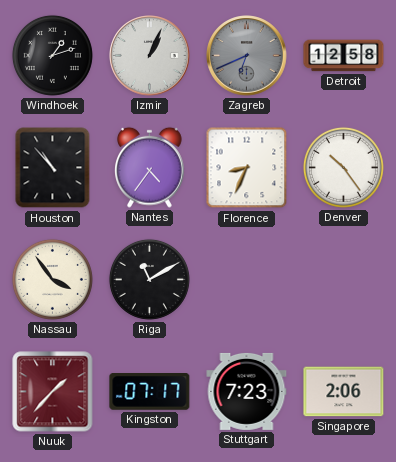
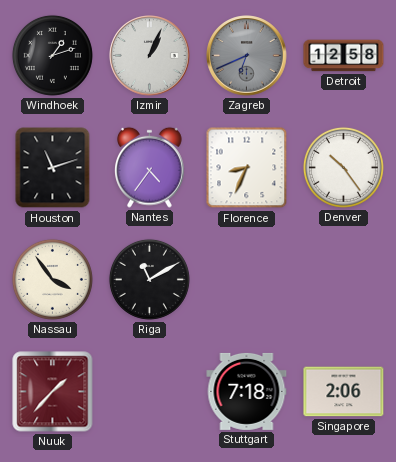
Houston: 10:53 -> 11:12 (53, 168)
Kingston: 07:17 -> none (150, 392)
Stuttgart: 7:23 -> 7:18 (247, 391)
